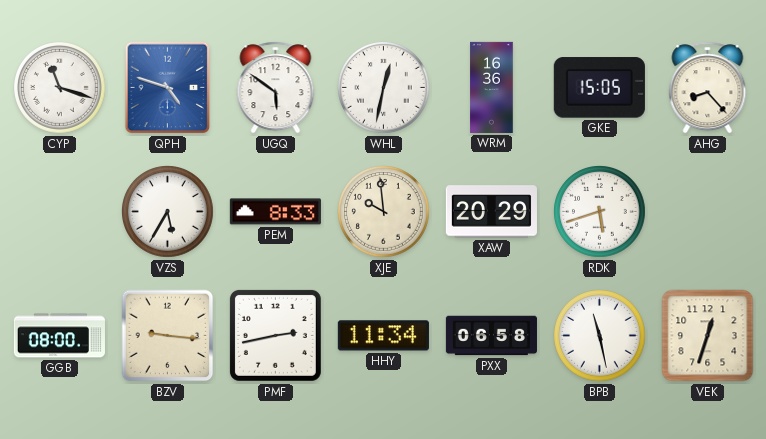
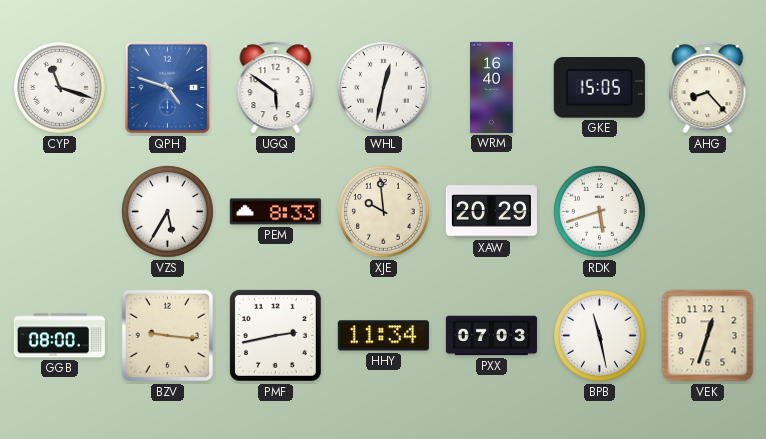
WRM: 16:36 -> 16:40 (492, 87)
PXX: 06:58 -> 07:03 (491, 336)
